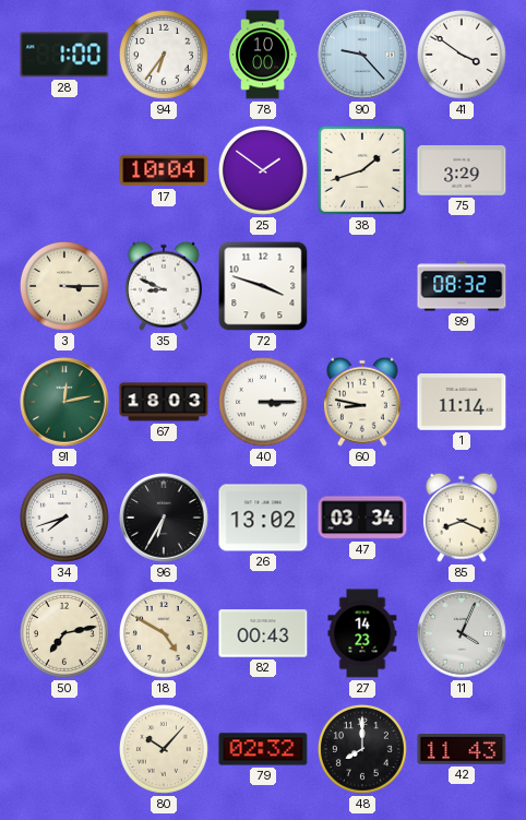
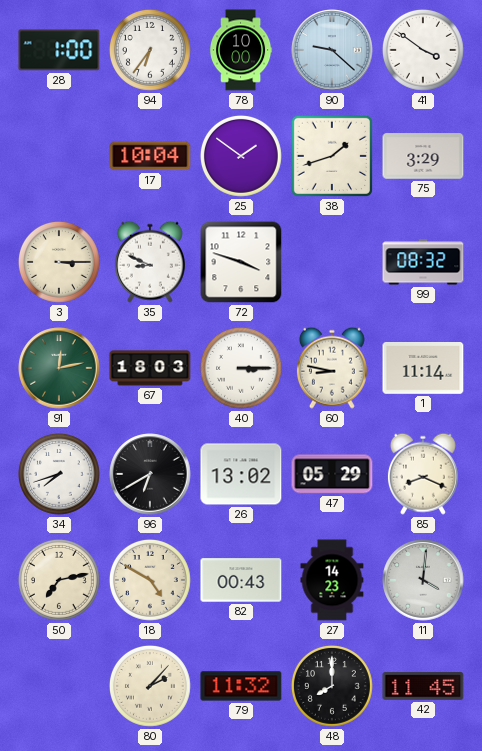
90: 9:23 -> 9:22 (332, 50)
96: 6:35 -> 6:40 (150, 474)
47: 03:34 -> 05:29 (332, 474)
11: 4:04 -> 4:01 (423, 580)
80: 10:07 -> 2:07 (150, 686)
79: 02:32 -> 11:32 (241, 686)
42: 11:43 -> 11:45 (423, 686)
